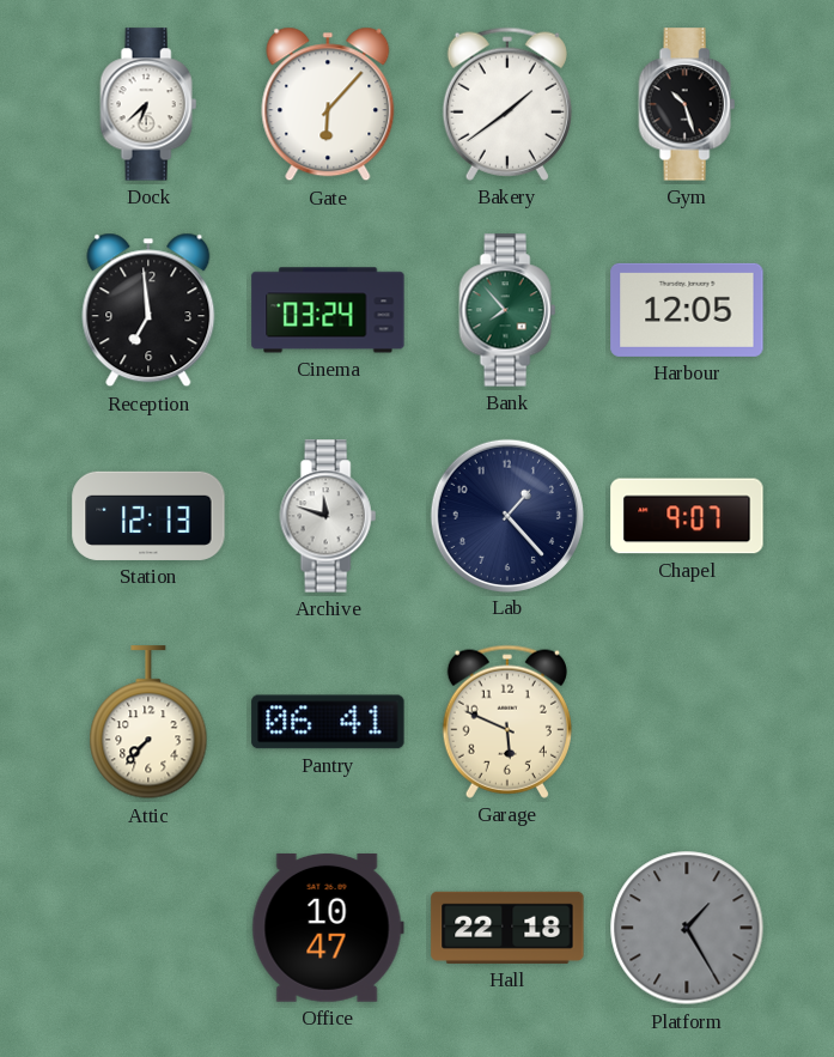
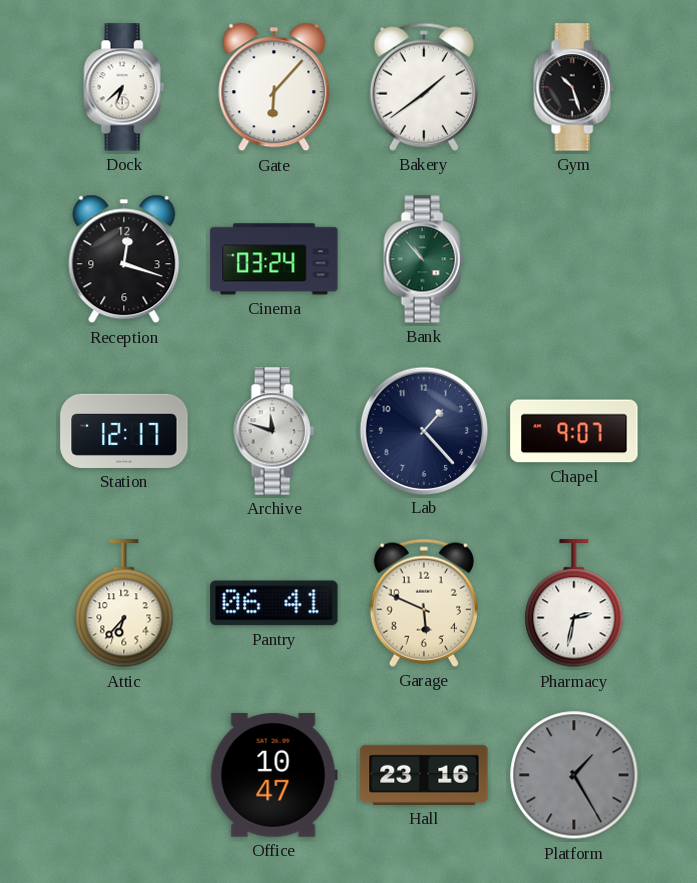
Reception: 6:59 -> 12:18 (124, 259)
Bank: 7:53 -> 10:53 (424, 259)
Harbour: 12:05 -> none (687, 310)
Station: 12:13 -> 12:17 (124, 431)
Attic: 7:37 -> 6:37 (124, 604)
Pharmacy: none -> 2:32 (574, 604)
Hall: 22:18 -> 23:16 (424, 775)
